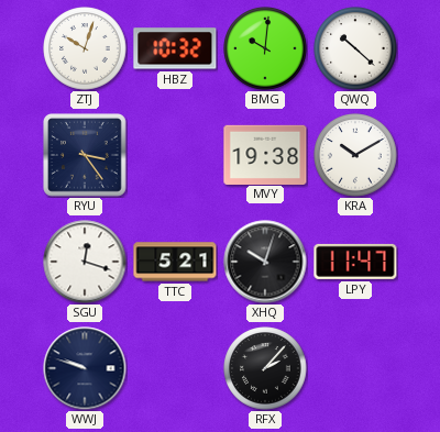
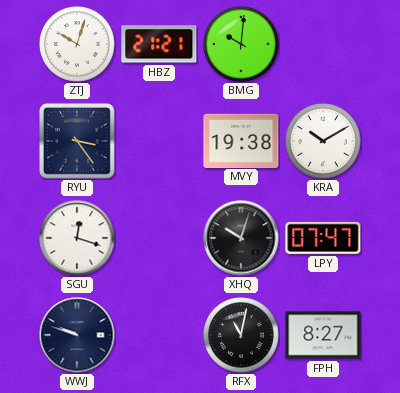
HBZ: 10:32 -> 21:21 (159, 44)
QWQ: 10:22 -> none (355, 48)
TTC: 5:21 -> none (175, 262)
LPY: 11:47 -> 07:47 (323, 238)
RFX: 2:07 -> 11:02 (241, 335)
FPH: none -> 8:27 (323, 335)
